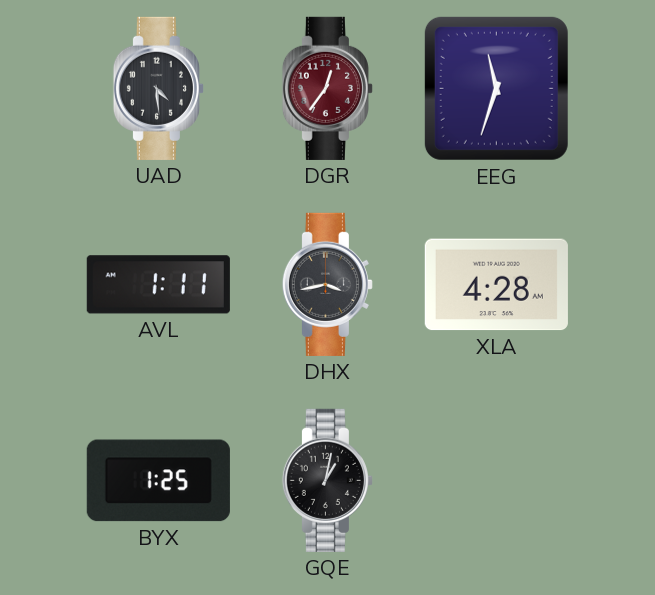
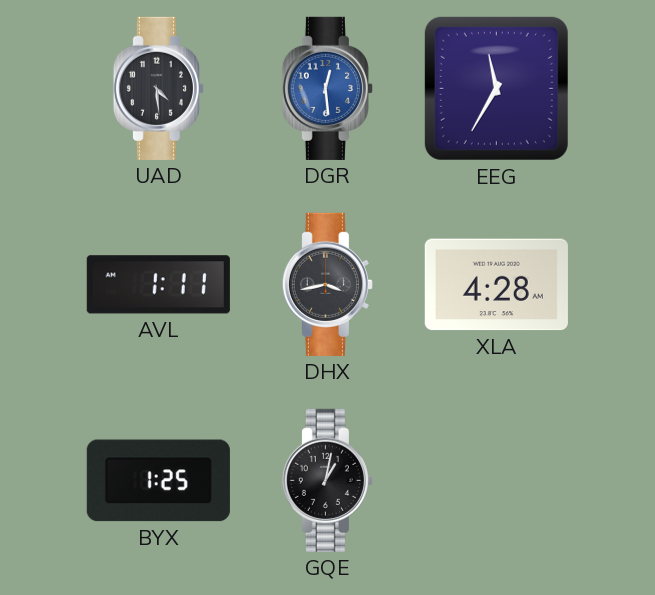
DGR: 12:36 -> 12:29 (327, 88)
DGR dial: burgundy -> blue (327, 88)
EEG: 11:33 -> 11:35 (496, 88)
